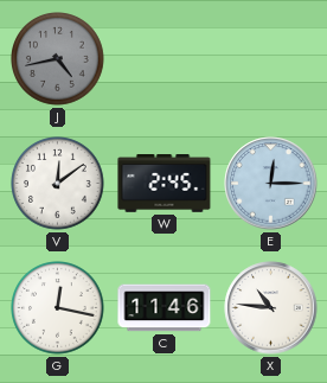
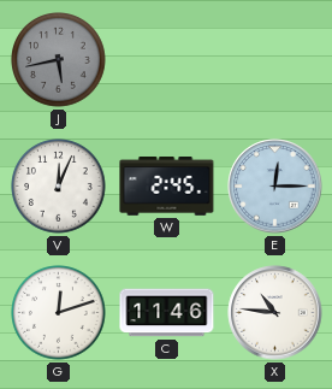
J: 4:43 -> 5:43 (59, 60)
V: 12:09 -> 12:04 (59, 187)
G: 12:17 -> 12:12 (59, 313)
